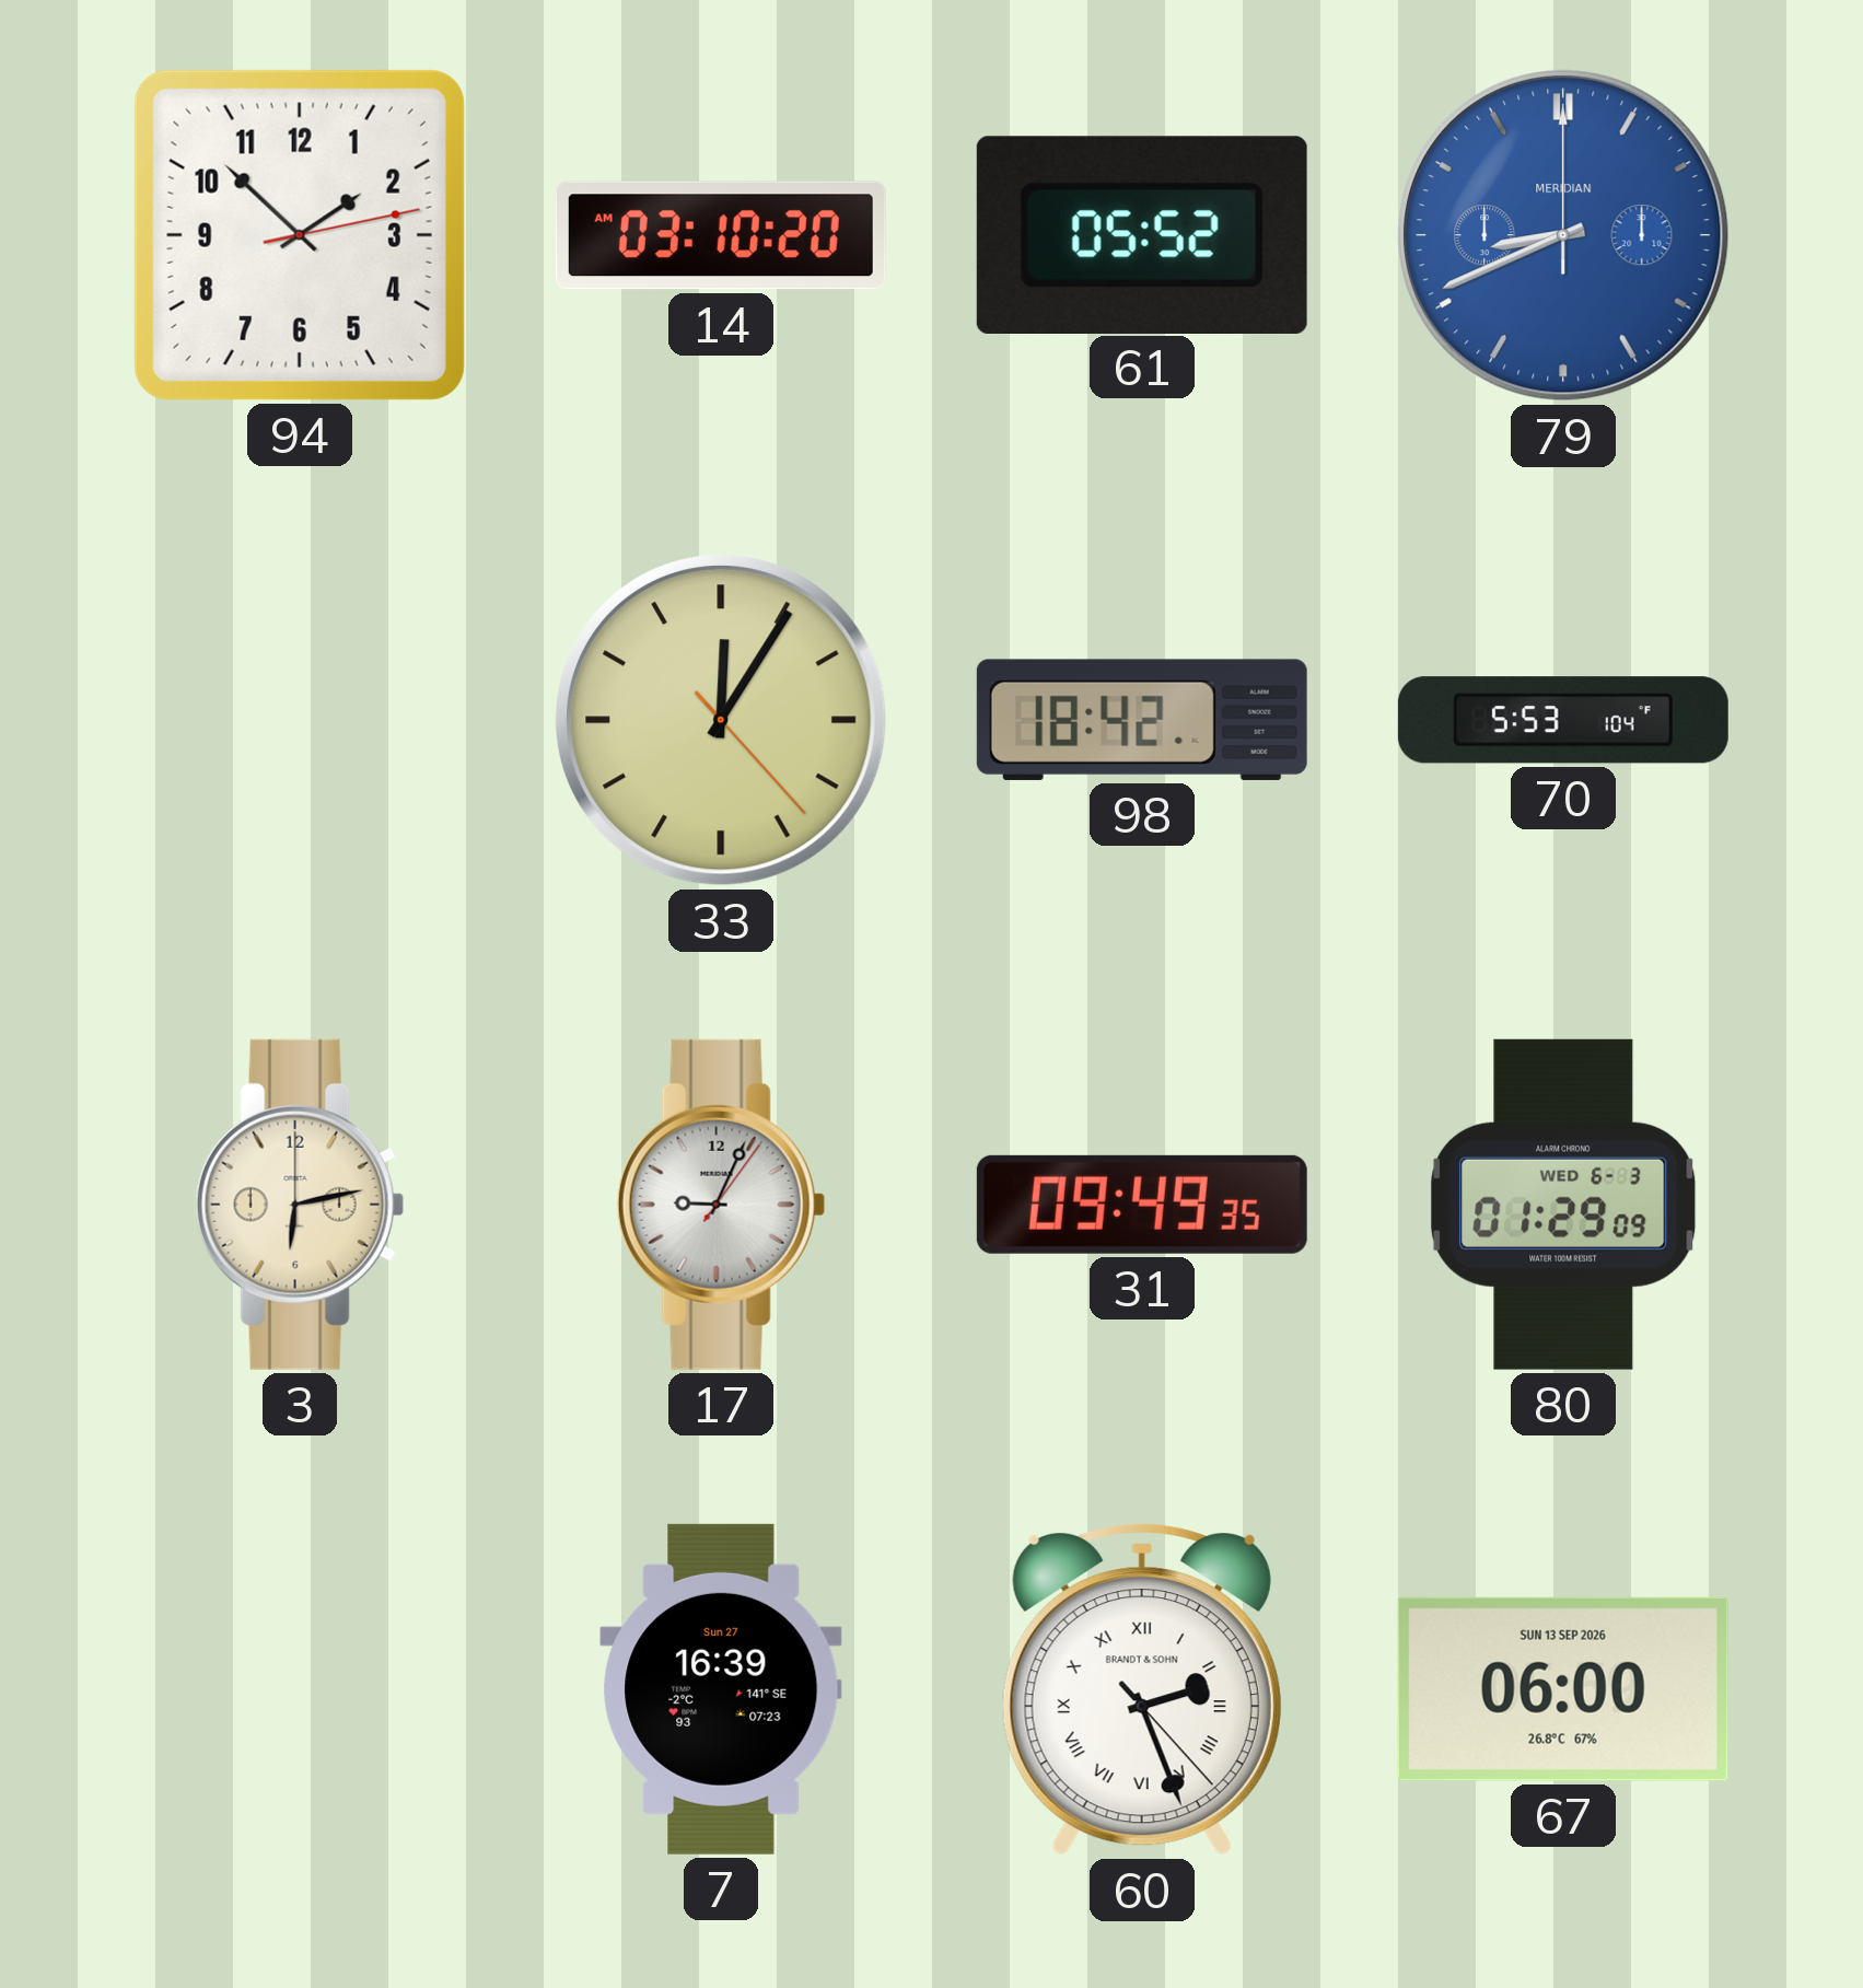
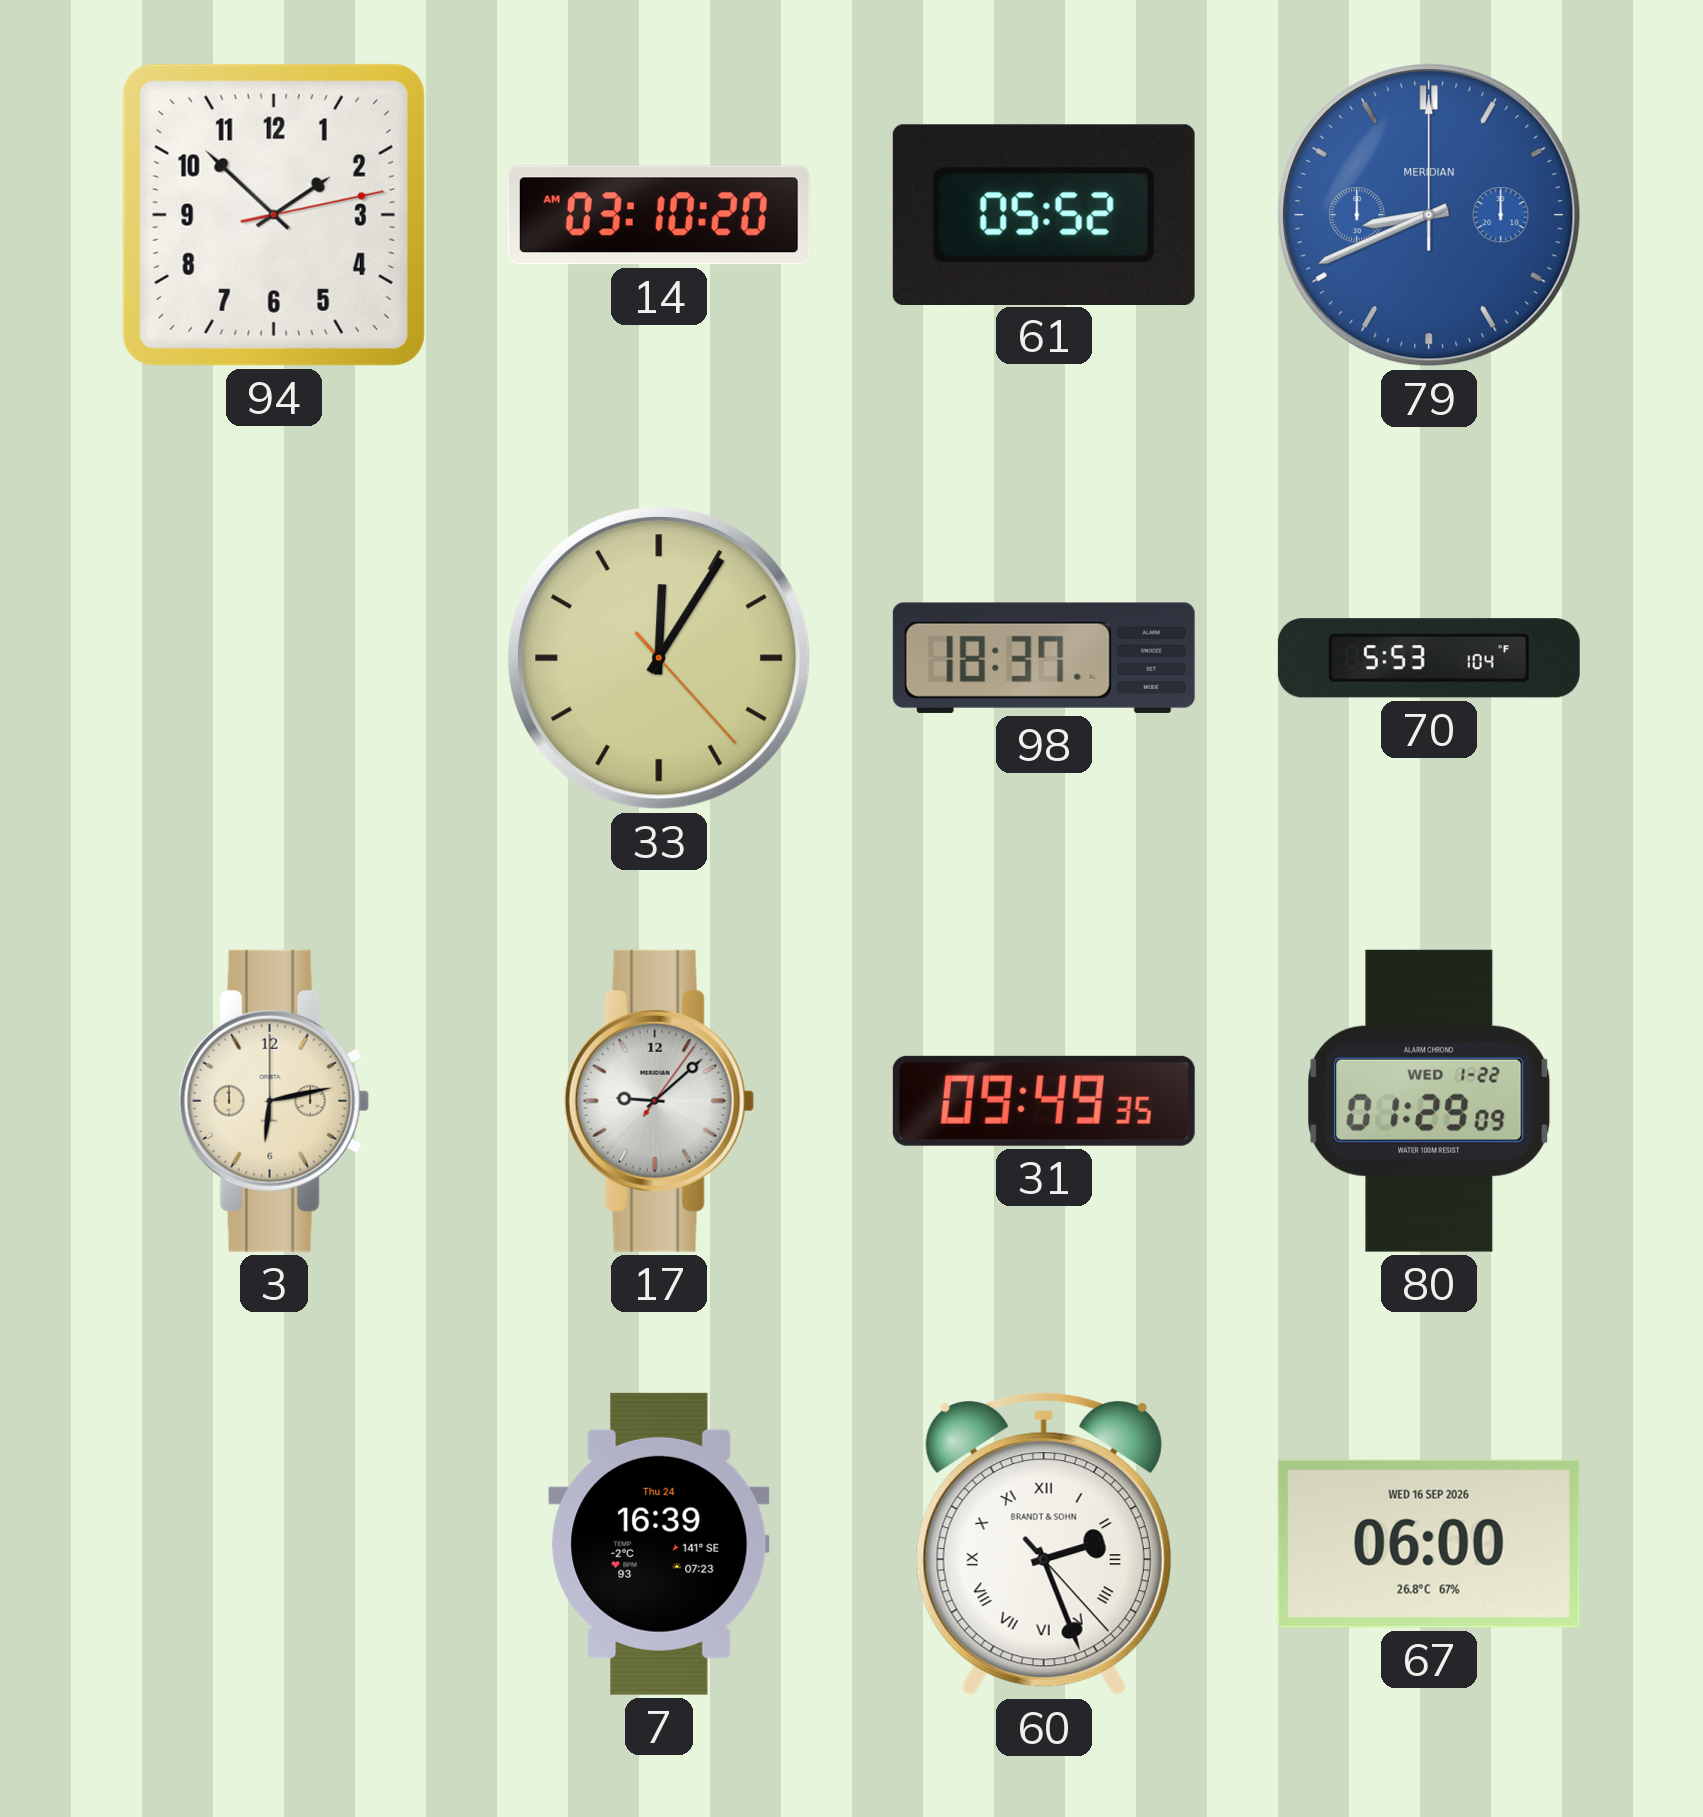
98: 18:42 -> 18:37 (1044, 658)
17: 9:04 -> 9:08 (659, 1101)
80 date: WED 6-3 -> WED 1-22 (1429, 1101)
7 date: Sun 27 -> Thu 24 (659, 1544)
67 date: SUN 13 SEP 2026 -> WED 16 SEP 2026 (1429, 1544)
